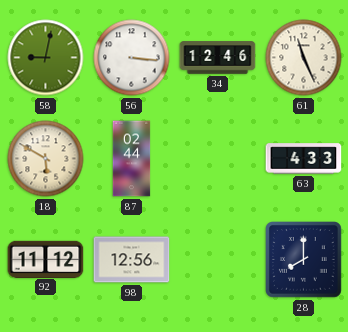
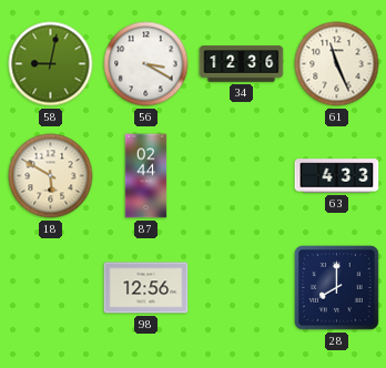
56: 3:16 -> 3:20 (146, 64)
34: 12:46 -> 12:36 (242, 64)
92: 11:12 -> none (46, 259)
